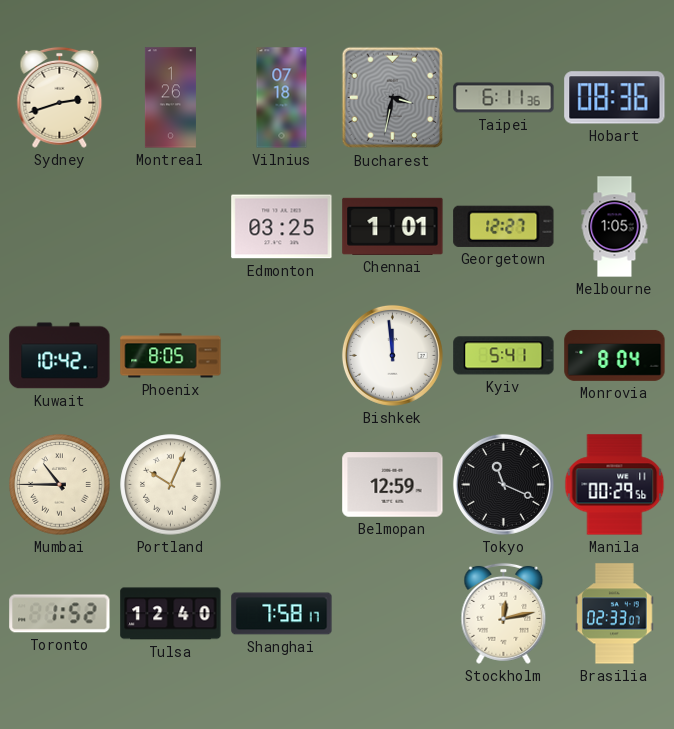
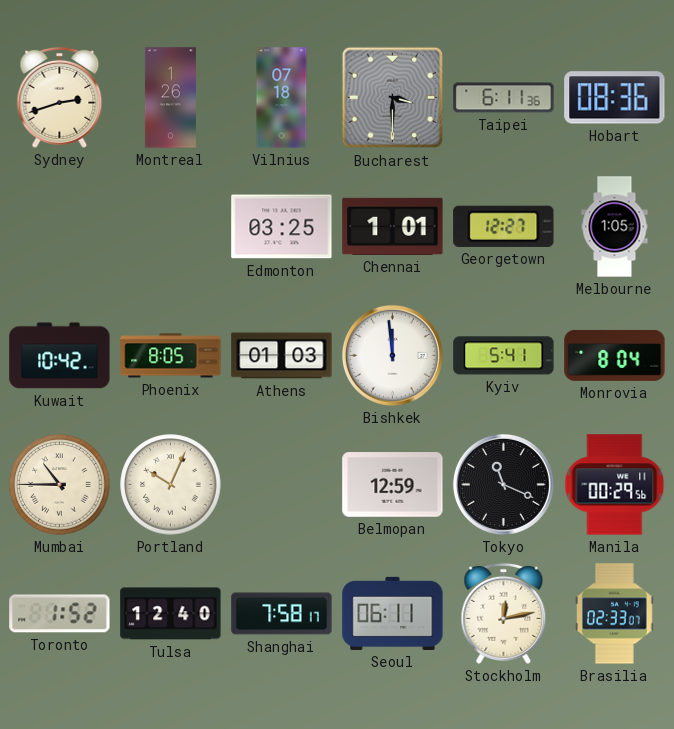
Bucharest: 3:32 -> 3:30 (393, 98)
Athens: none -> 01:03 (282, 356)
Seoul: none -> 06:11 (393, 613)
